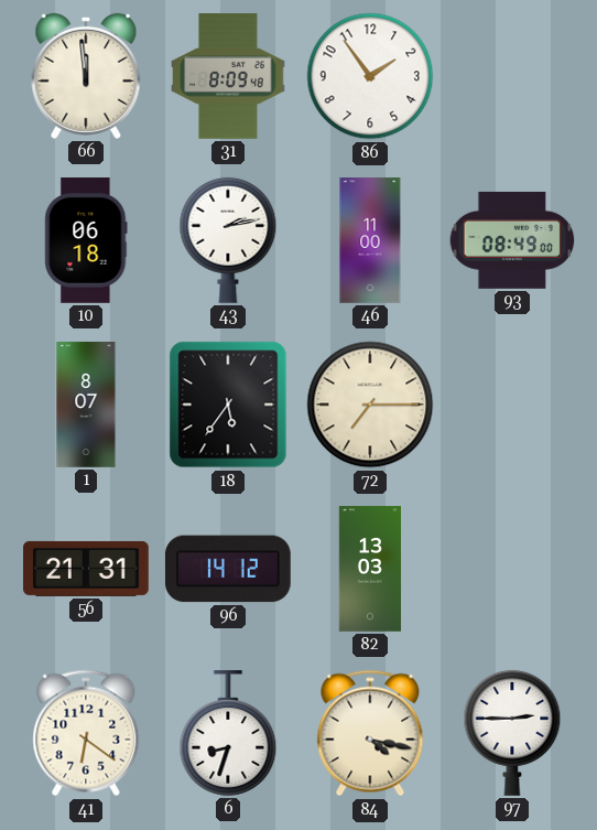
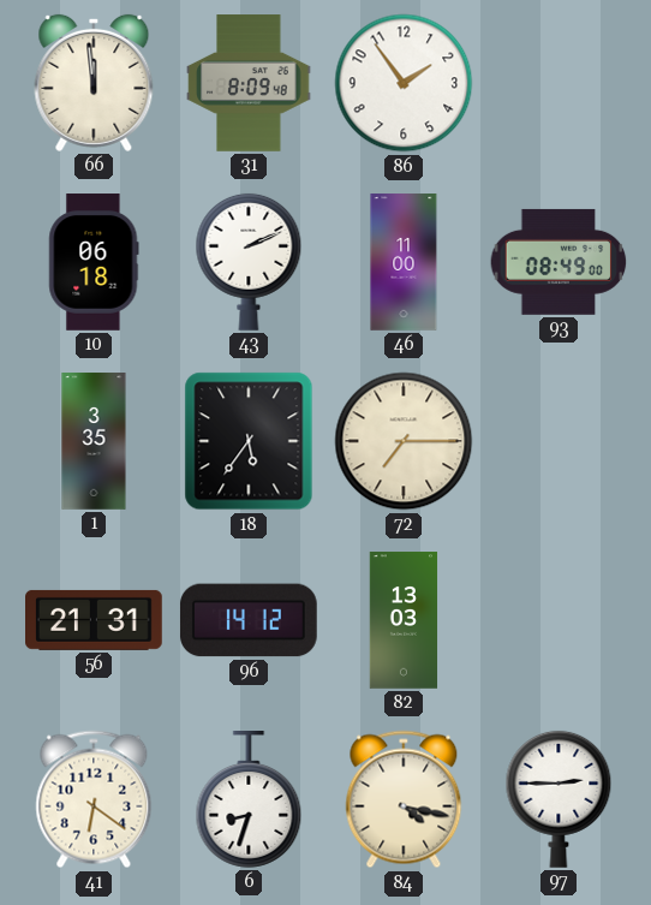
43: 2:13 -> 2:11 (249, 262)
1: 8:07 -> 3:35 (94, 441)
